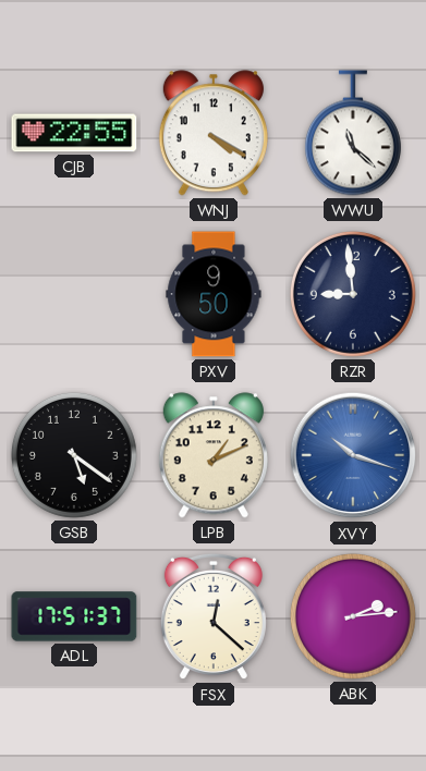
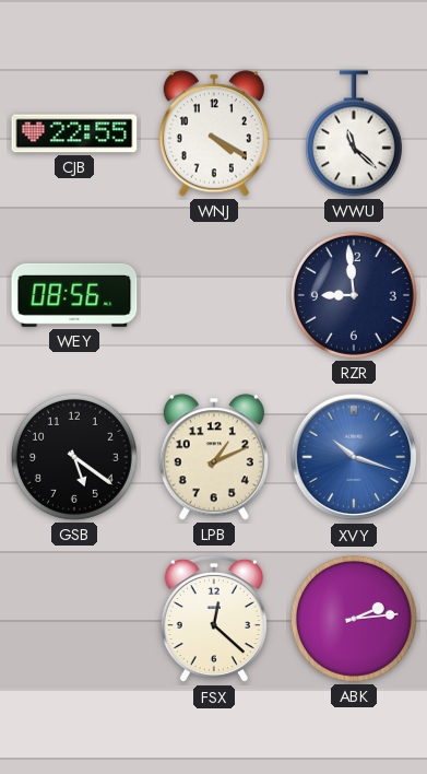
WEY: none -> 08:56 (74, 295)
PXV: 9:50 -> none (214, 294)
ADL: 17:51 -> none (74, 616)
